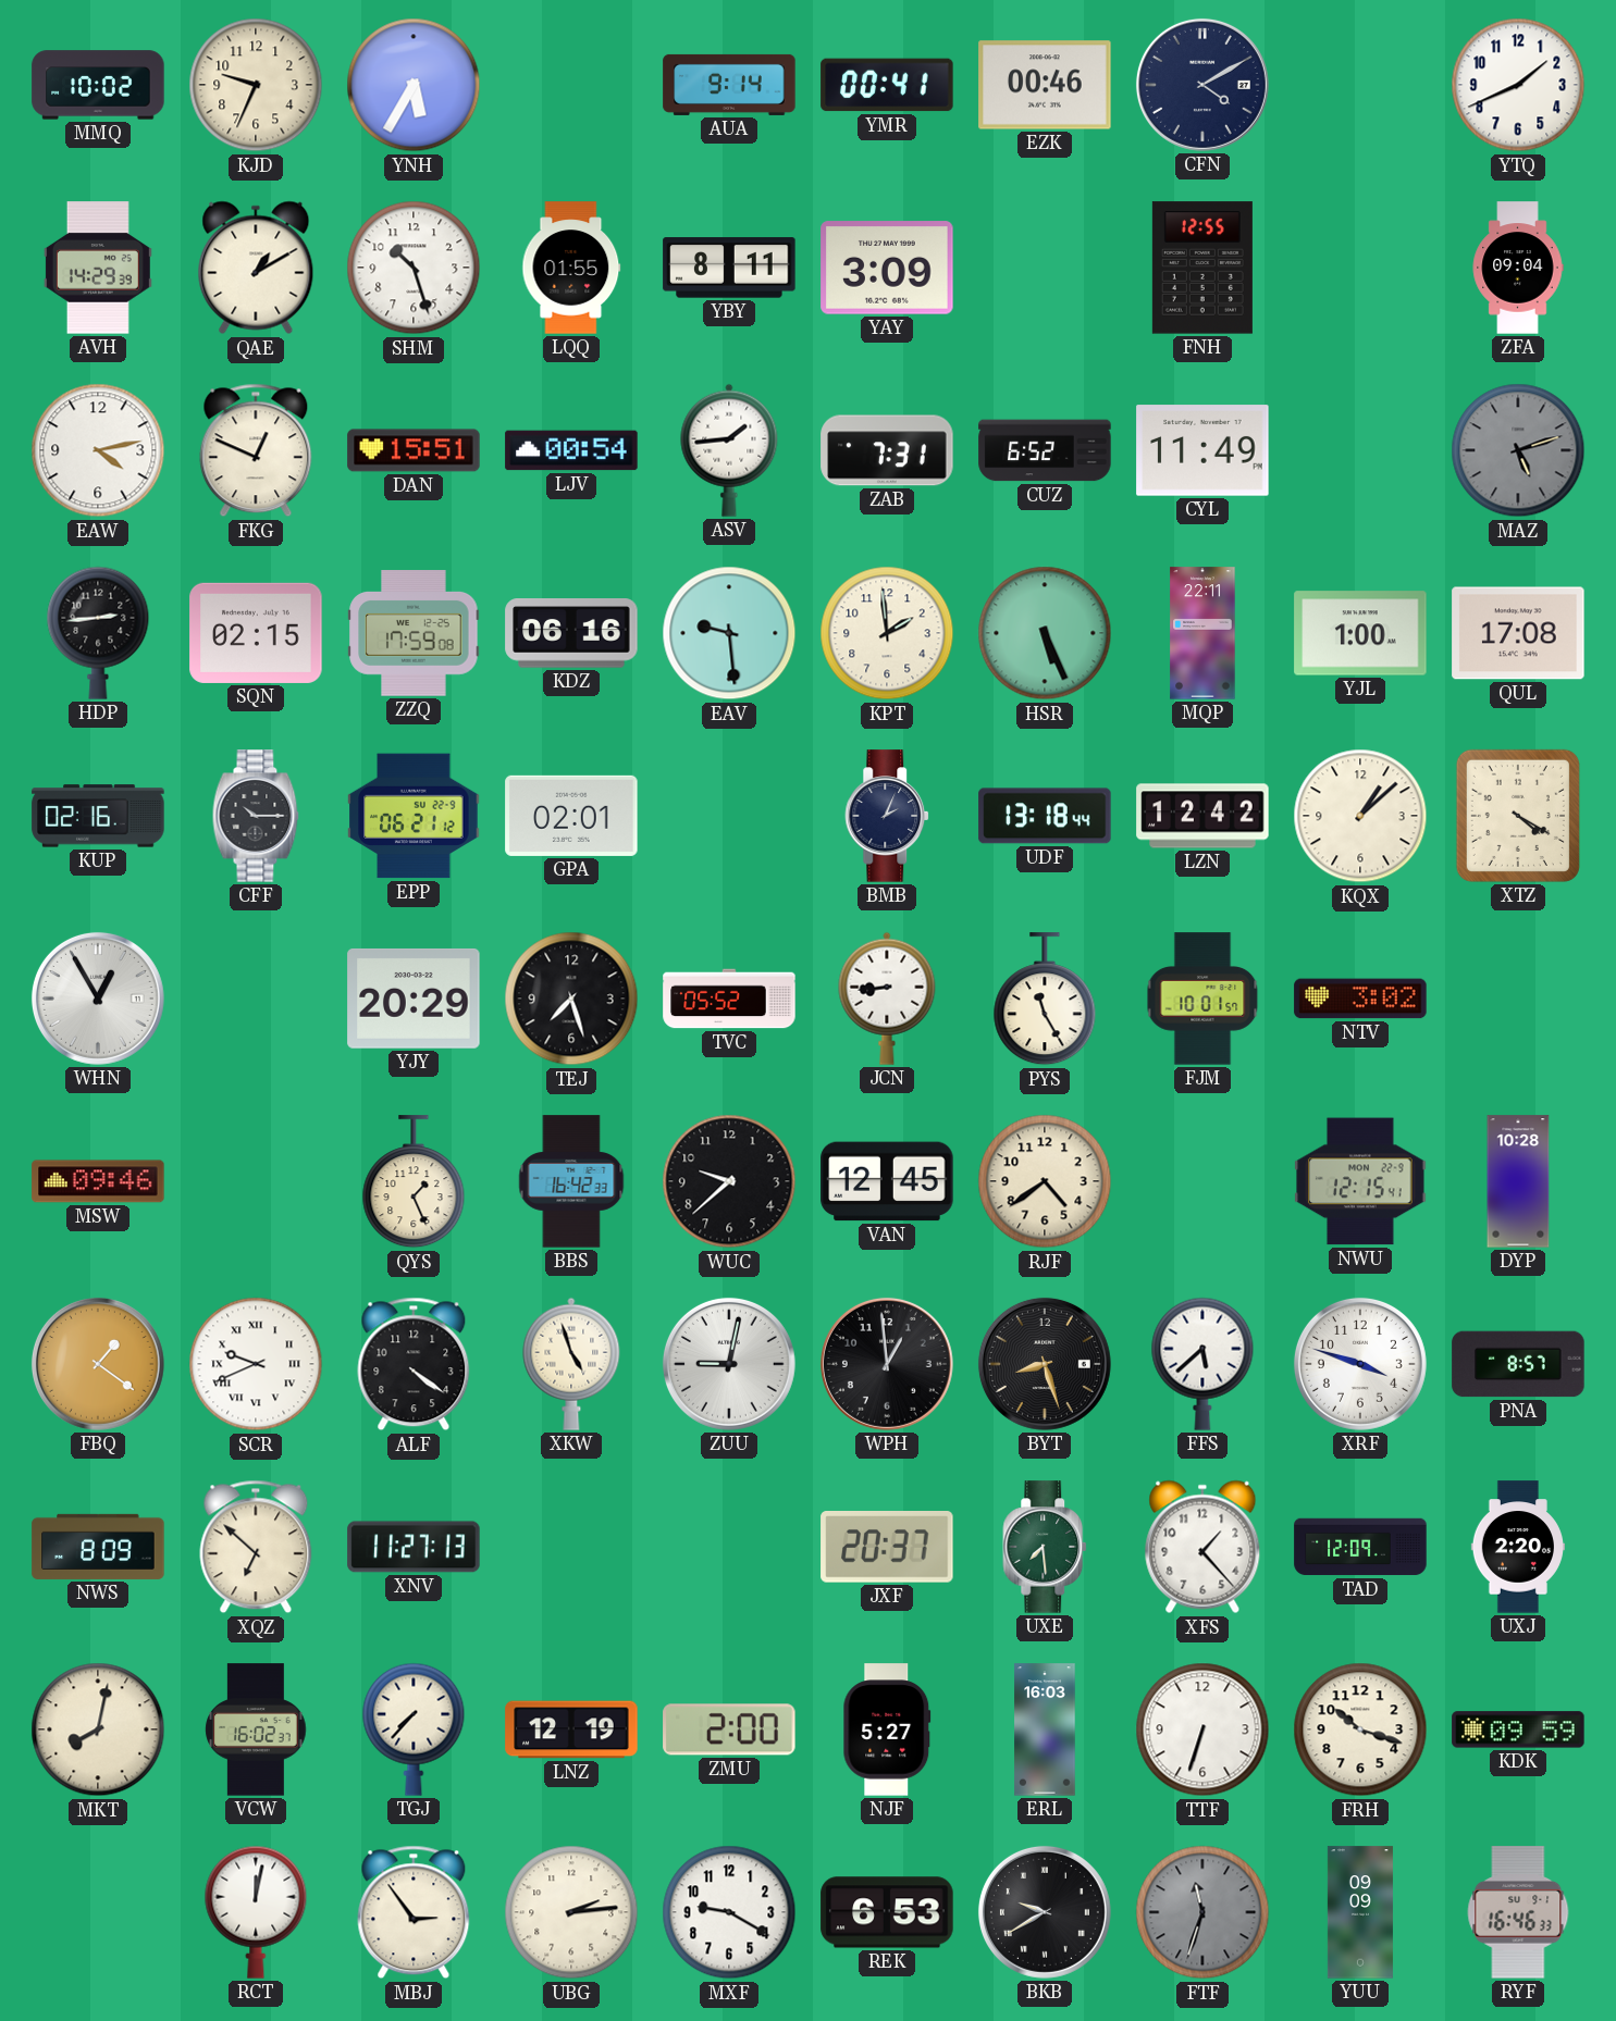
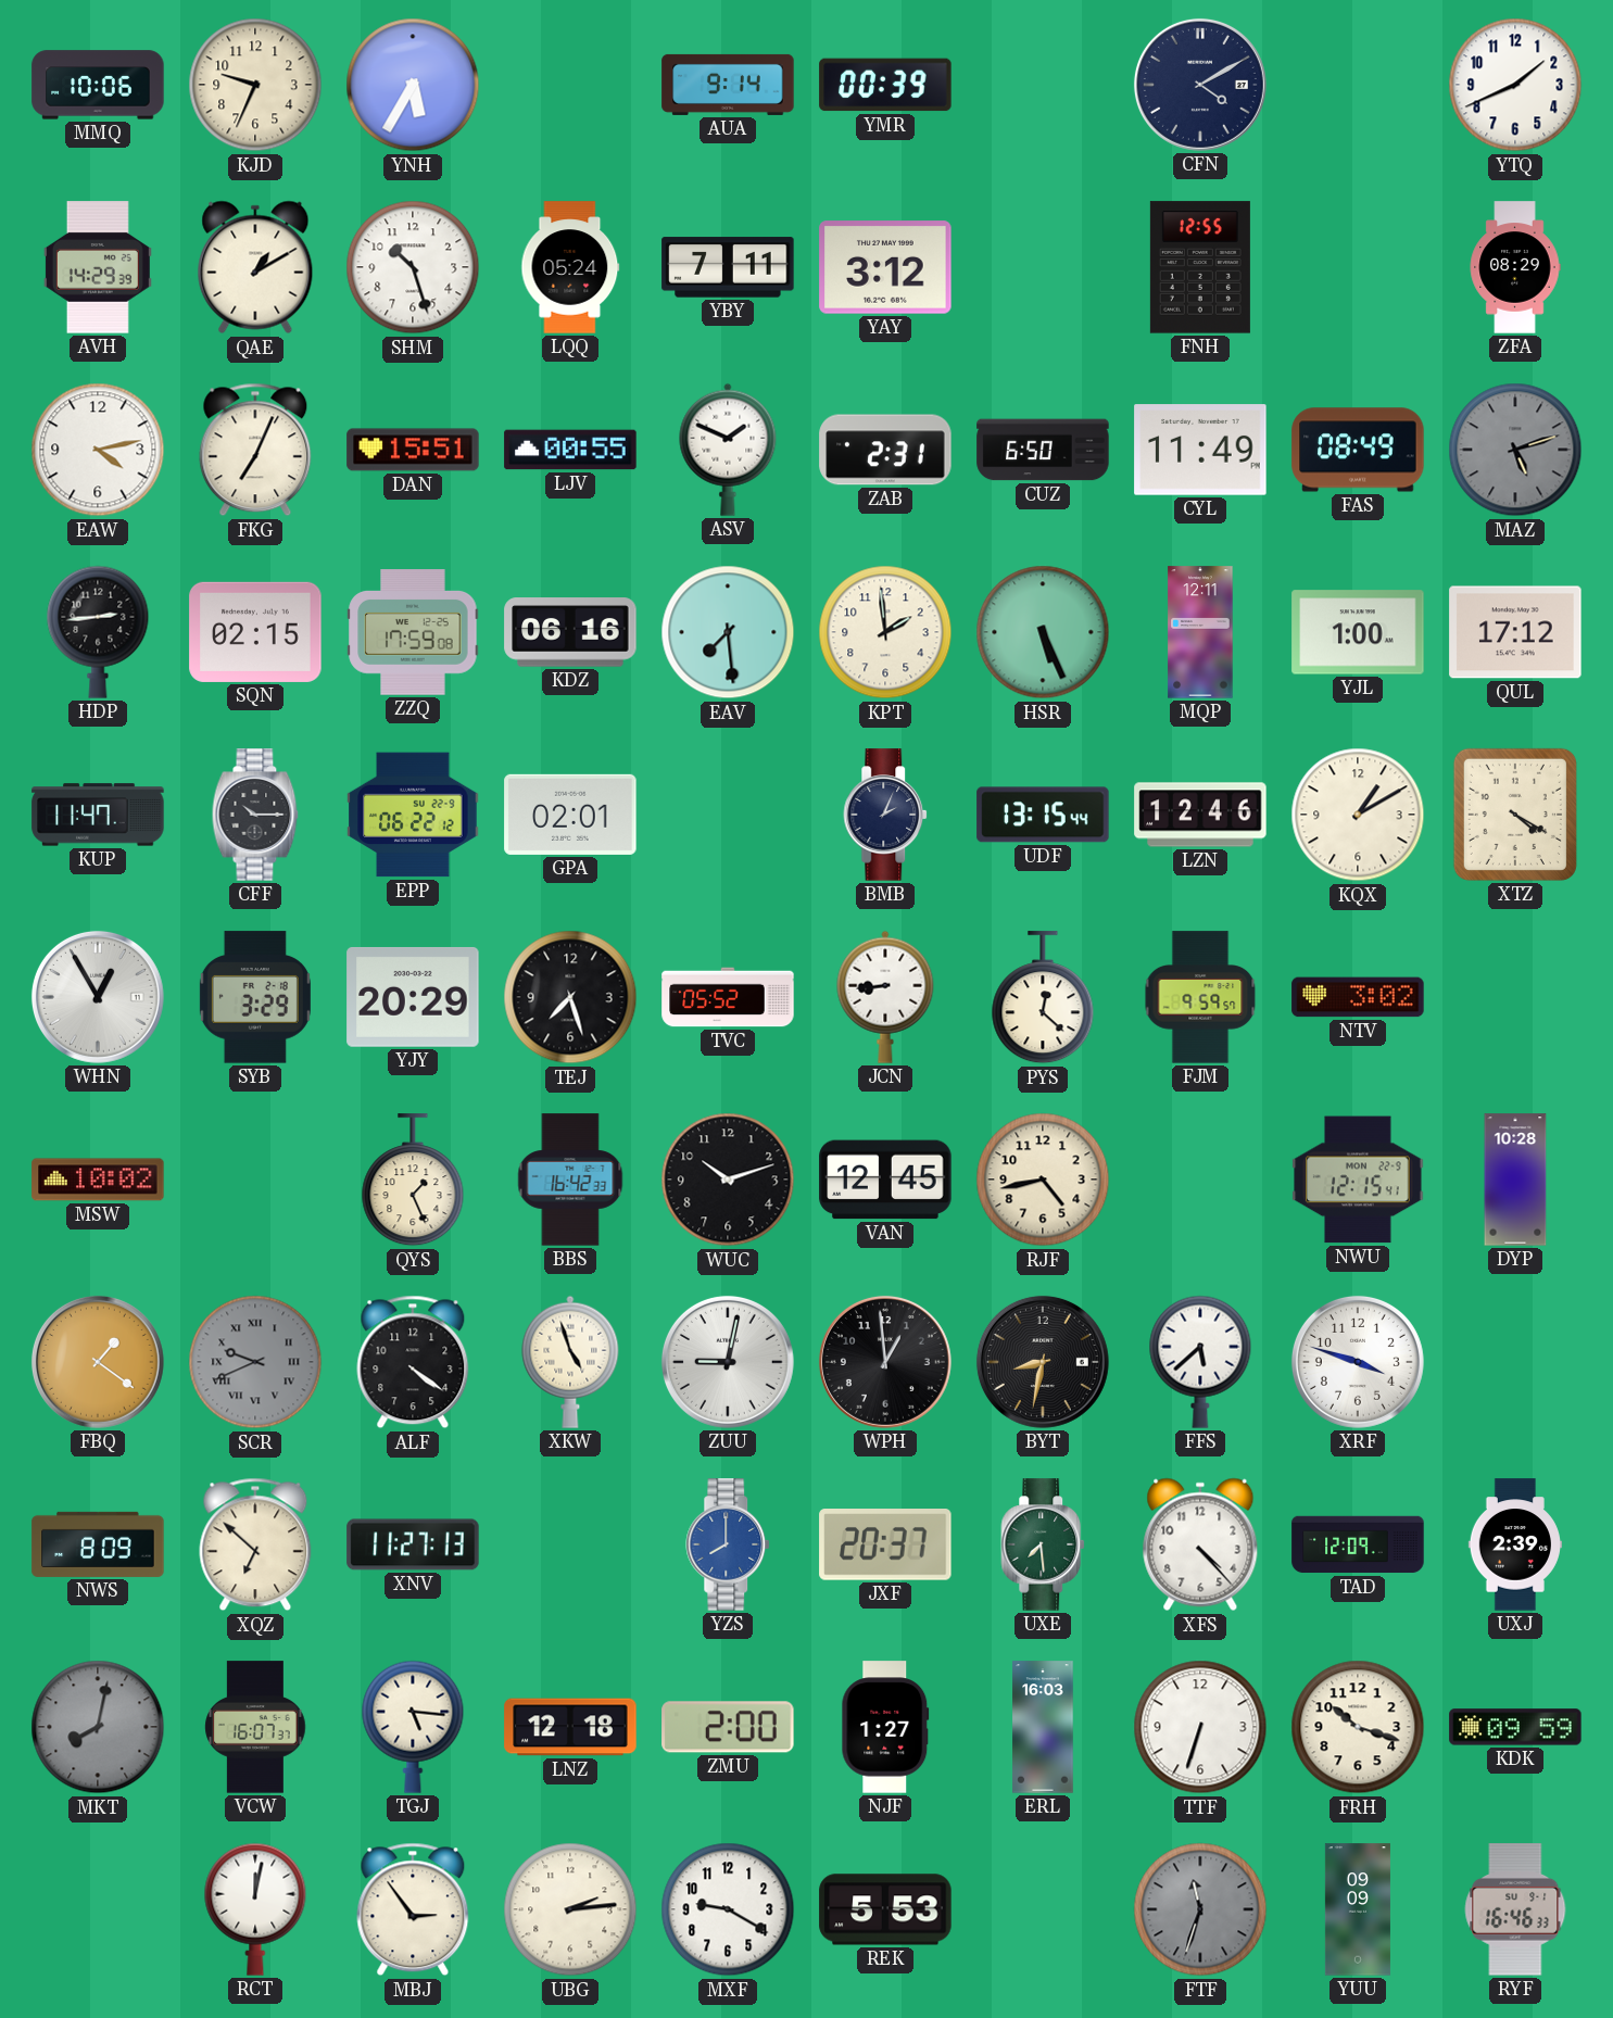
MMQ: 10:02 -> 10:06 (98, 85)
YMR: 00:41 -> 00:39 (885, 85)
EZK: 00:46 -> none (1045, 85)
LQQ: 01:55 -> 05:24 (570, 267)
YBY: 8:11 -> 7:11 (728, 267)
YAY: 3:09 -> 3:12 (885, 267)
ZFA: 09:04 -> 08:29 (1515, 267)
FKG: 12:49 -> 7:04 (255, 450)
LJV: 00:54 -> 00:55 (570, 450)
ASV: 1:44 -> 1:49 (728, 450)
ZAB: 7:31 -> 2:31 (885, 450)
CUZ: 6:52 -> 6:50 (1043, 450)
FAS: none -> 08:49 (1358, 450)
EAV: 9:29 -> 7:29 (728, 632)
MQP: 22:11 -> 12:11 (1200, 632)
QUL: 17:08 -> 17:12 (1515, 632)
KUP: 02:16 -> 11:47 (98, 815)
EPP: 06:21 -> 06:22 (413, 815)
UDF: 13:18 -> 13:15 (1043, 815)
LZN: 12:42 -> 12:46 (1200, 815)
KQX: 1:08 -> 1:10 (1358, 815)
SYB: none -> 3:29 (255, 997)
PYS: 11:25 -> 12:22 (1043, 998)
FJM: 10:01 -> 9:59 (1200, 997)
MSW: 09:46 -> 10:02 (98, 1180)
WUC: 9:38 -> 10:12 (728, 1180)
RJF: 4:39 -> 4:43 (1043, 1180)
SCR dial: white -> grey (255, 1362)
BYT: 8:27 -> 8:32 (1043, 1362)
PNA: 8:57 -> none (1518, 1364)
YZS: none -> 8:00 (729, 1544)
XFS: 1:23 -> 4:23 (1200, 1544)
UXJ: 2:20 -> 2:39 (1514, 1544)
MKT dial: cream -> grey (98, 1727)
VCW: 16:02 -> 16:07 (255, 1727)
TGJ: 7:37 -> 5:16 (413, 1727)
LNZ: 12:19 -> 12:18 (570, 1727)
NJF: 5:27 -> 1:27 (885, 1727)
REK: 6:53 -> 5:53 (885, 1909)
BKB: 9:40 -> none (1045, 1912)
